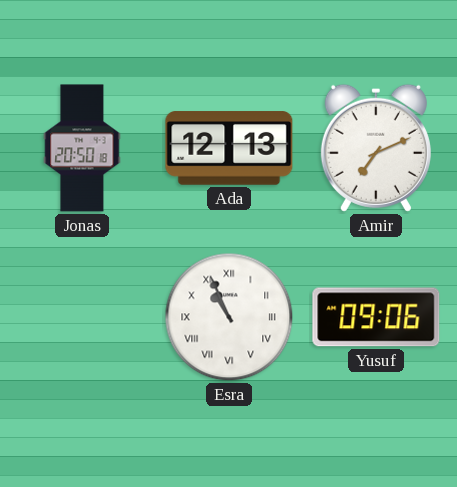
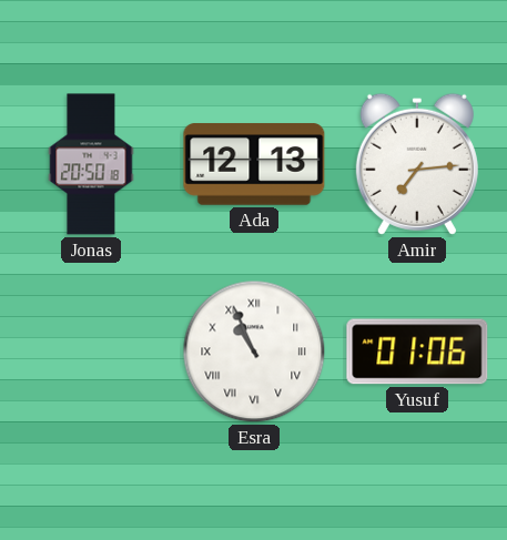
Amir: 7:11 -> 7:14 (417, 164)
Yusuf: 09:06 -> 01:06 (417, 351)
